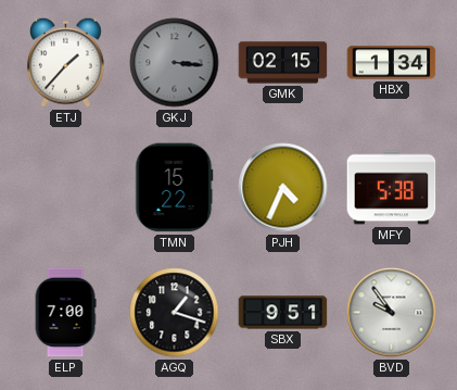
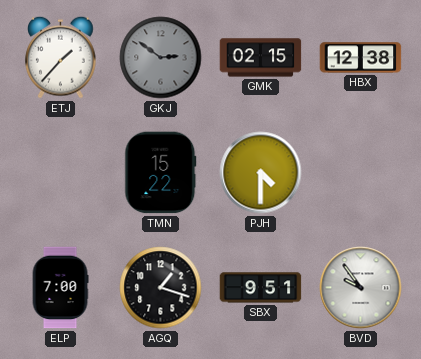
GKJ: 3:16 -> 2:51 (161, 58)
HBX: 1:34 -> 12:38 (361, 58)
PJH: 4:34 -> 4:30 (261, 173)
MFY: 5:38 -> none (392, 188)
